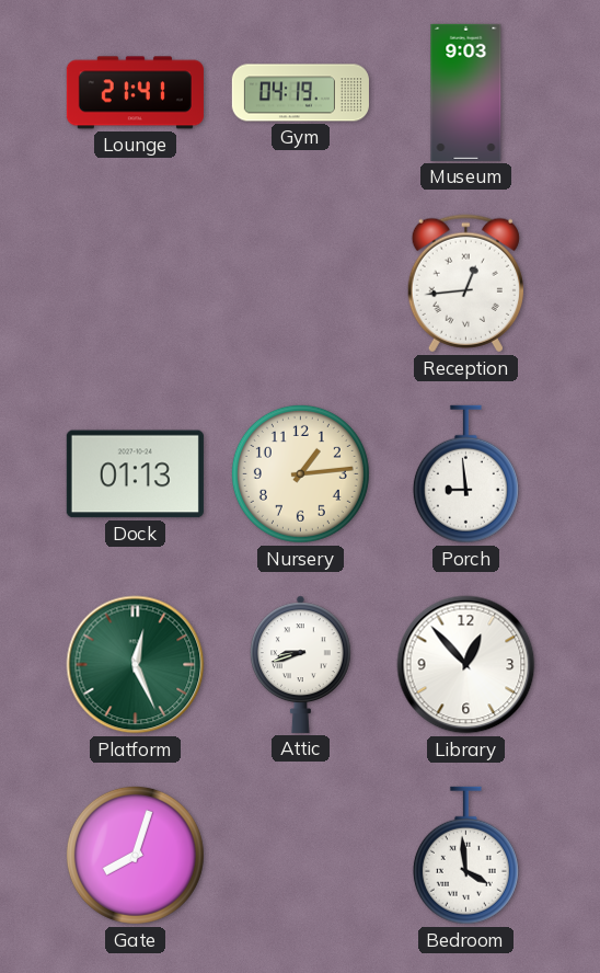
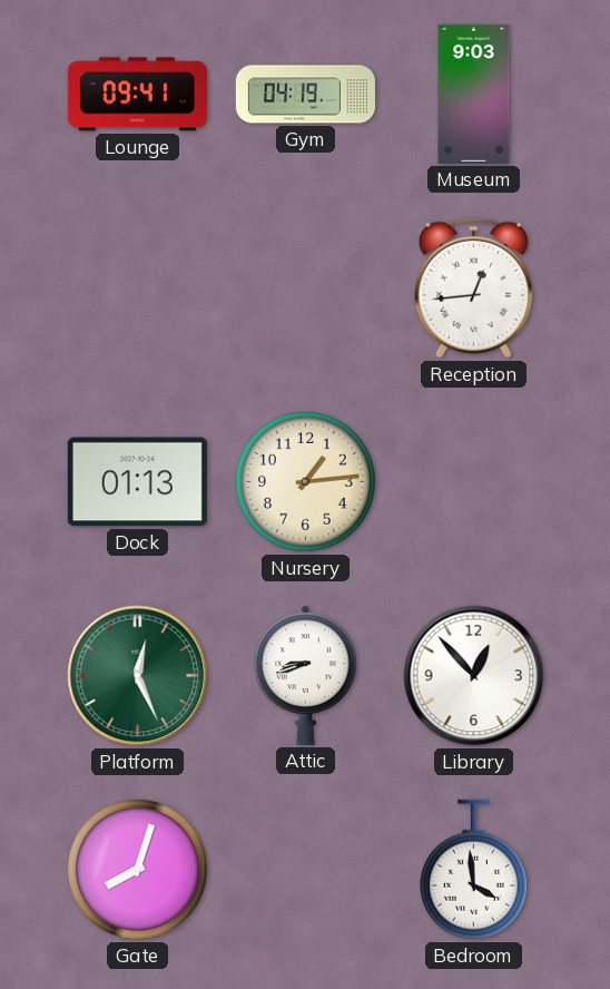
Lounge: 21:41 -> 09:41 (137, 95)
Porch: 8:59 -> none (465, 474)
